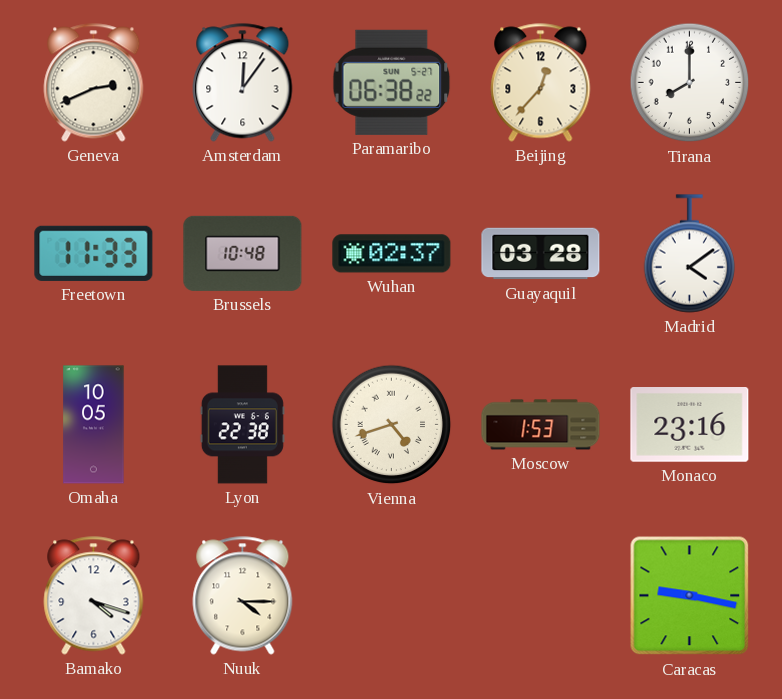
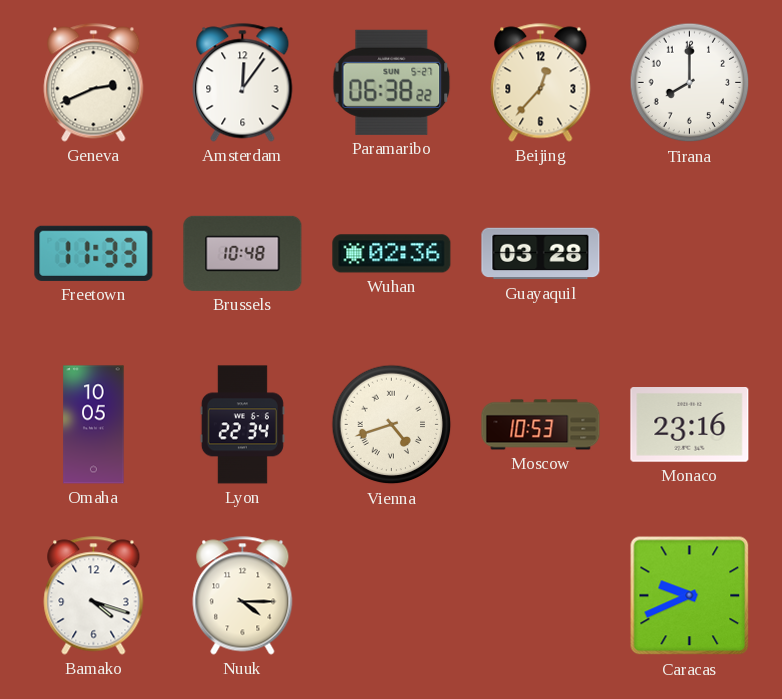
Wuhan: 02:37 -> 02:36 (392, 254)
Madrid: 4:09 -> none (690, 254)
Lyon: 22:38 -> 22:34 (242, 425)
Moscow: 1:53 -> 10:53 (541, 425)
Caracas: 9:17 -> 9:41 (690, 596)
